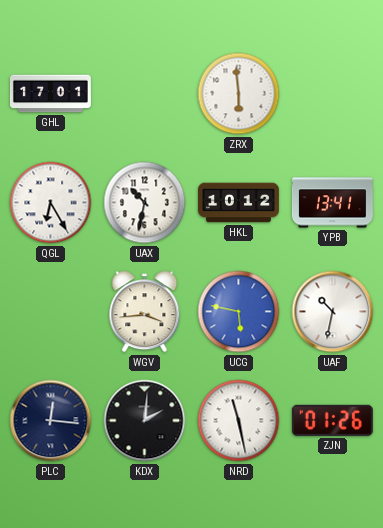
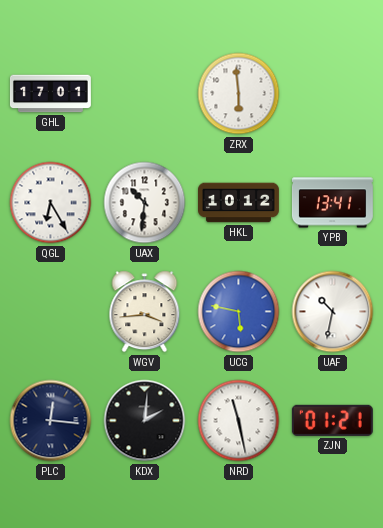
UAX: 10:32 -> 10:31 (145, 203)
ZJN: 01:26 -> 01:21 (332, 420)
